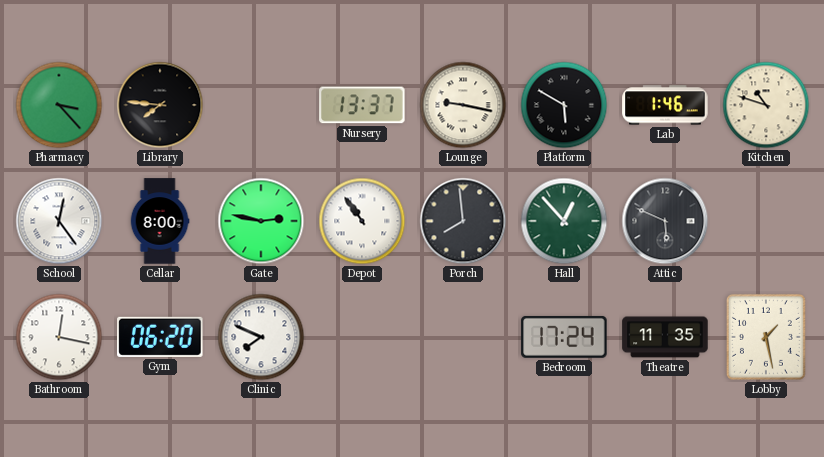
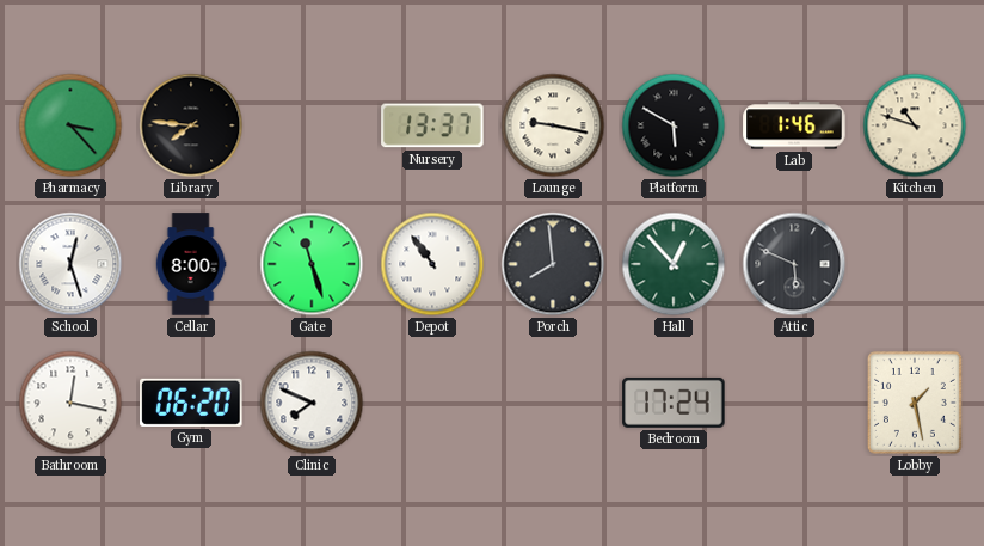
School: 12:24 -> 12:27 (70, 264)
Gate: 2:47 -> 11:27 (312, 264)
Theatre: 11:35 -> none (665, 337)
